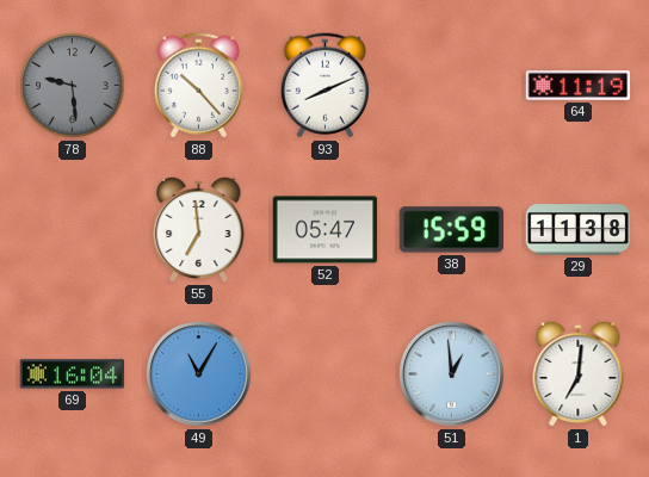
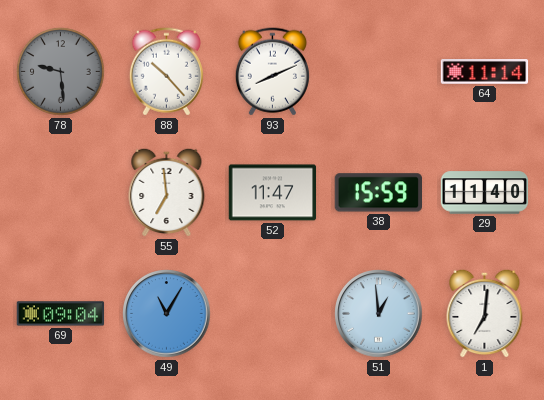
64: 11:19 -> 11:14 (485, 72)
52: 05:47 -> 11:47 (273, 193)
29: 11:38 -> 11:40 (485, 193)
69: 16:04 -> 09:04 (61, 314)
